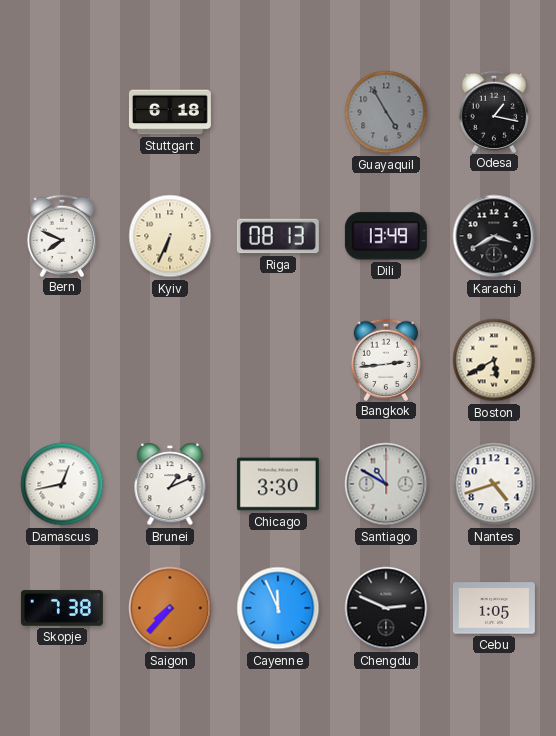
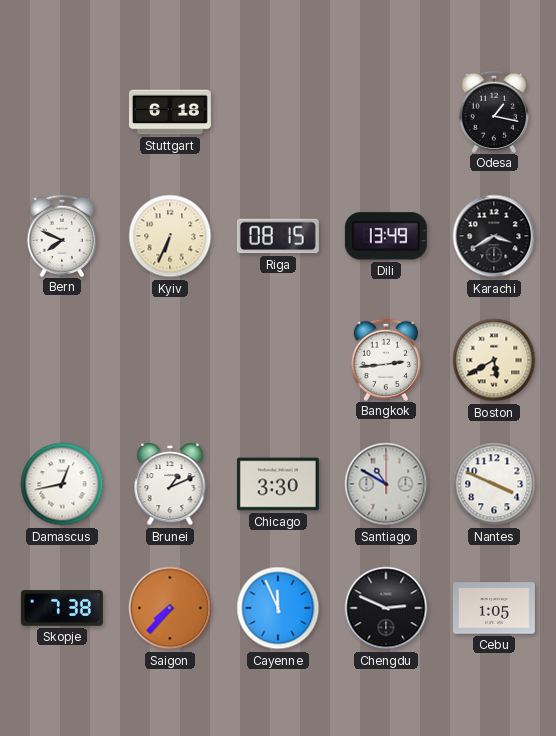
Guayaquil: 4:55 -> none (386, 112)
Riga: 08:13 -> 08:15 (278, 236)
Nantes: 4:42 -> 3:49 (494, 484)
